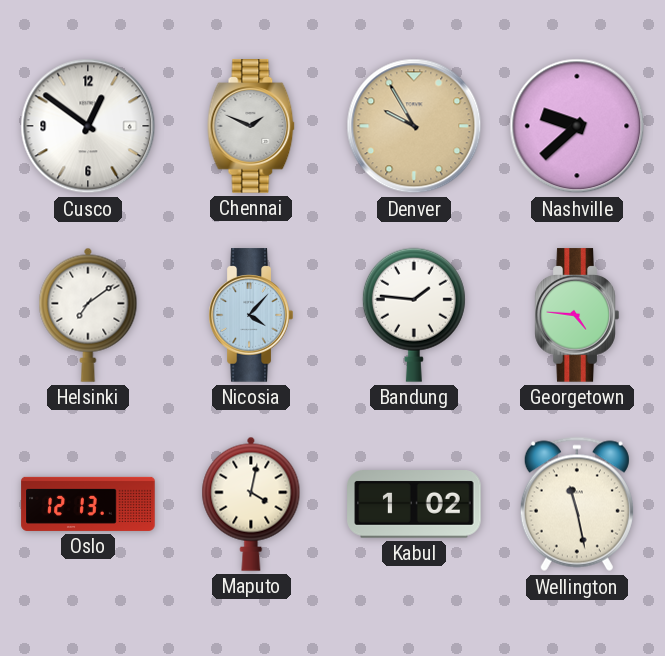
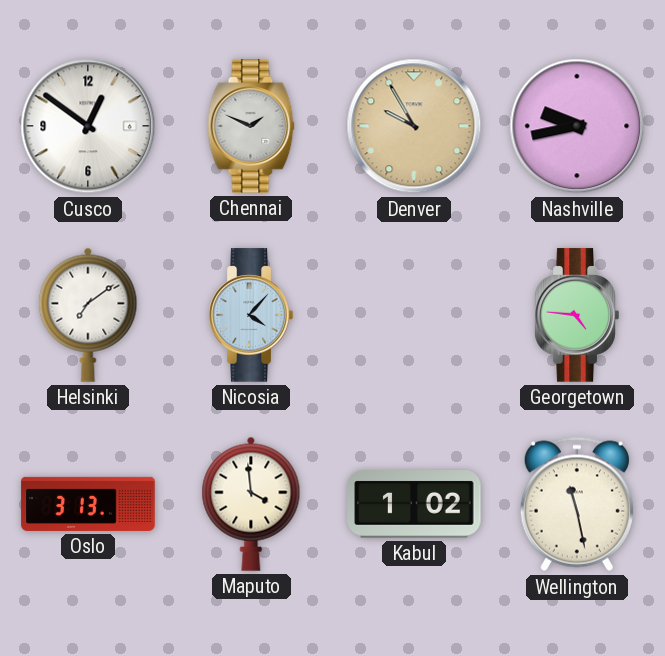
Nashville: 9:38 -> 9:43 (577, 126)
Bandung: 1:46 -> none (414, 315)
Oslo: 12:13 -> 3:13 (88, 504)
Maputo: 4:02 -> 3:59 (251, 504)
